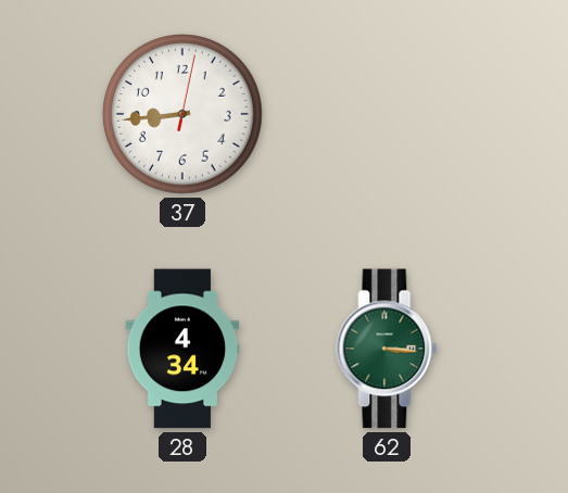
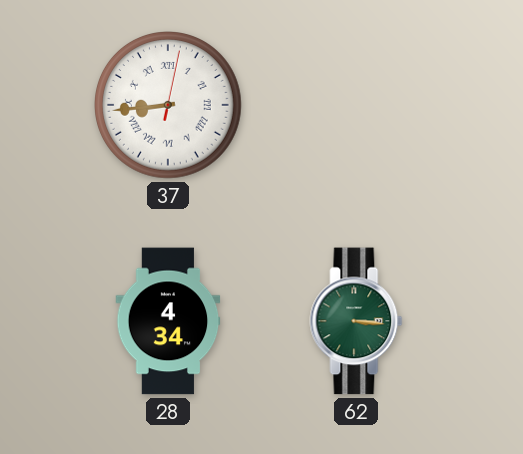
37 numerals: Arabic -> Roman (169, 106)
